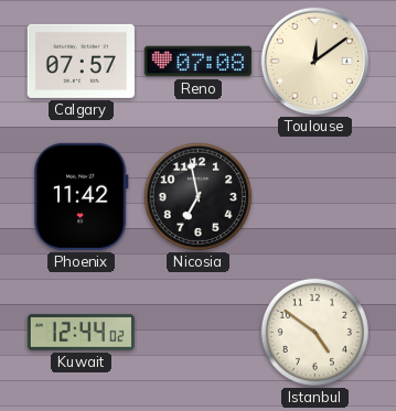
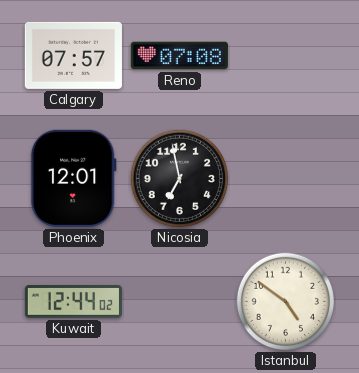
Toulouse: 12:09 -> none (315, 62)
Phoenix: 11:42 -> 12:01 (73, 178)
